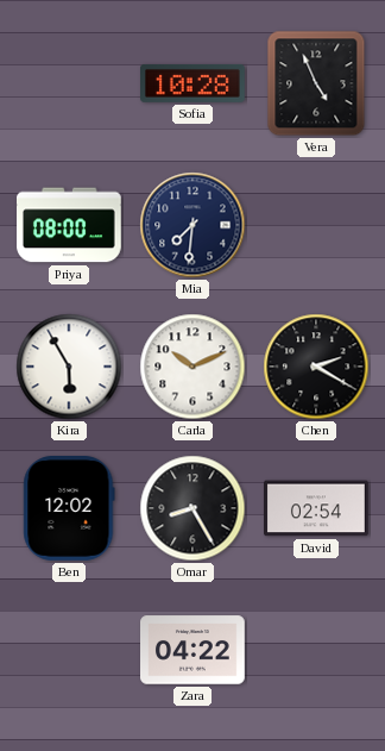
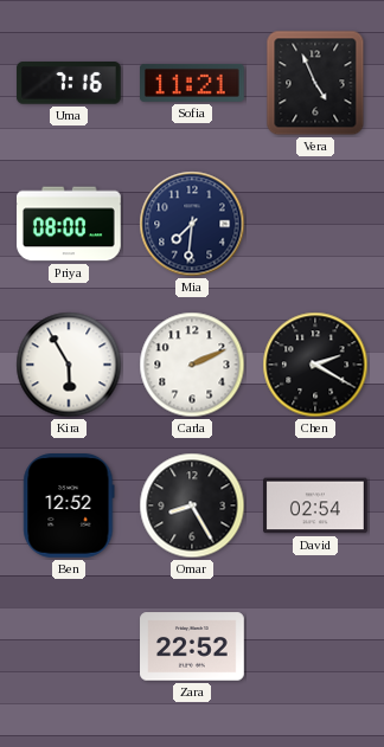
Uma: none -> 7:16 (69, 84)
Sofia: 10:28 -> 11:21 (193, 83)
Carla: 10:11 -> 2:11 (192, 365)
Ben: 12:02 -> 12:52 (69, 507)
Zara: 04:22 -> 22:52 (193, 646)
